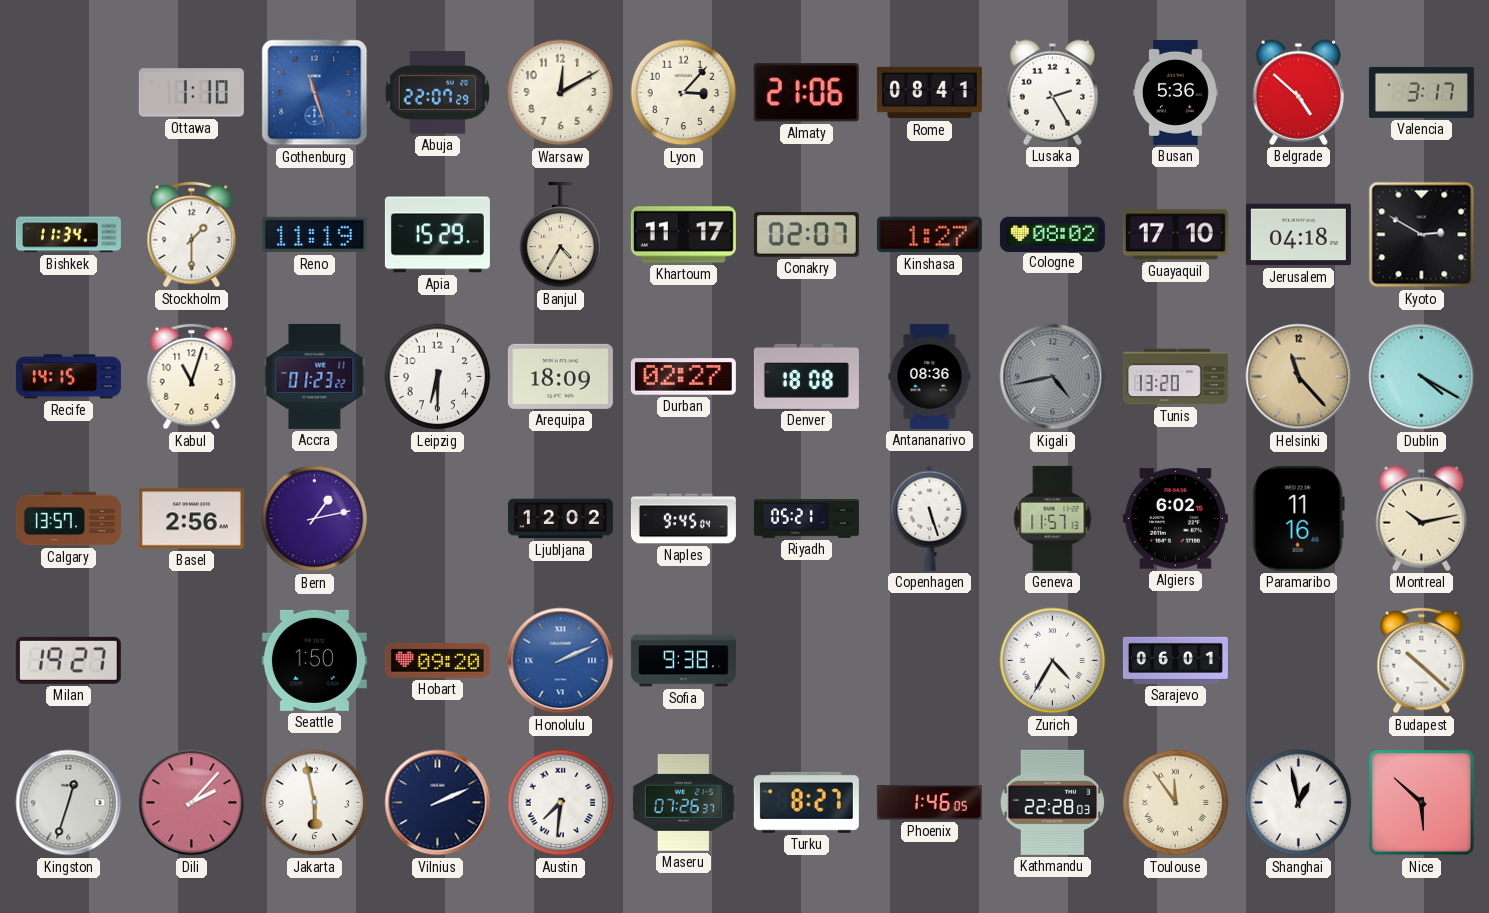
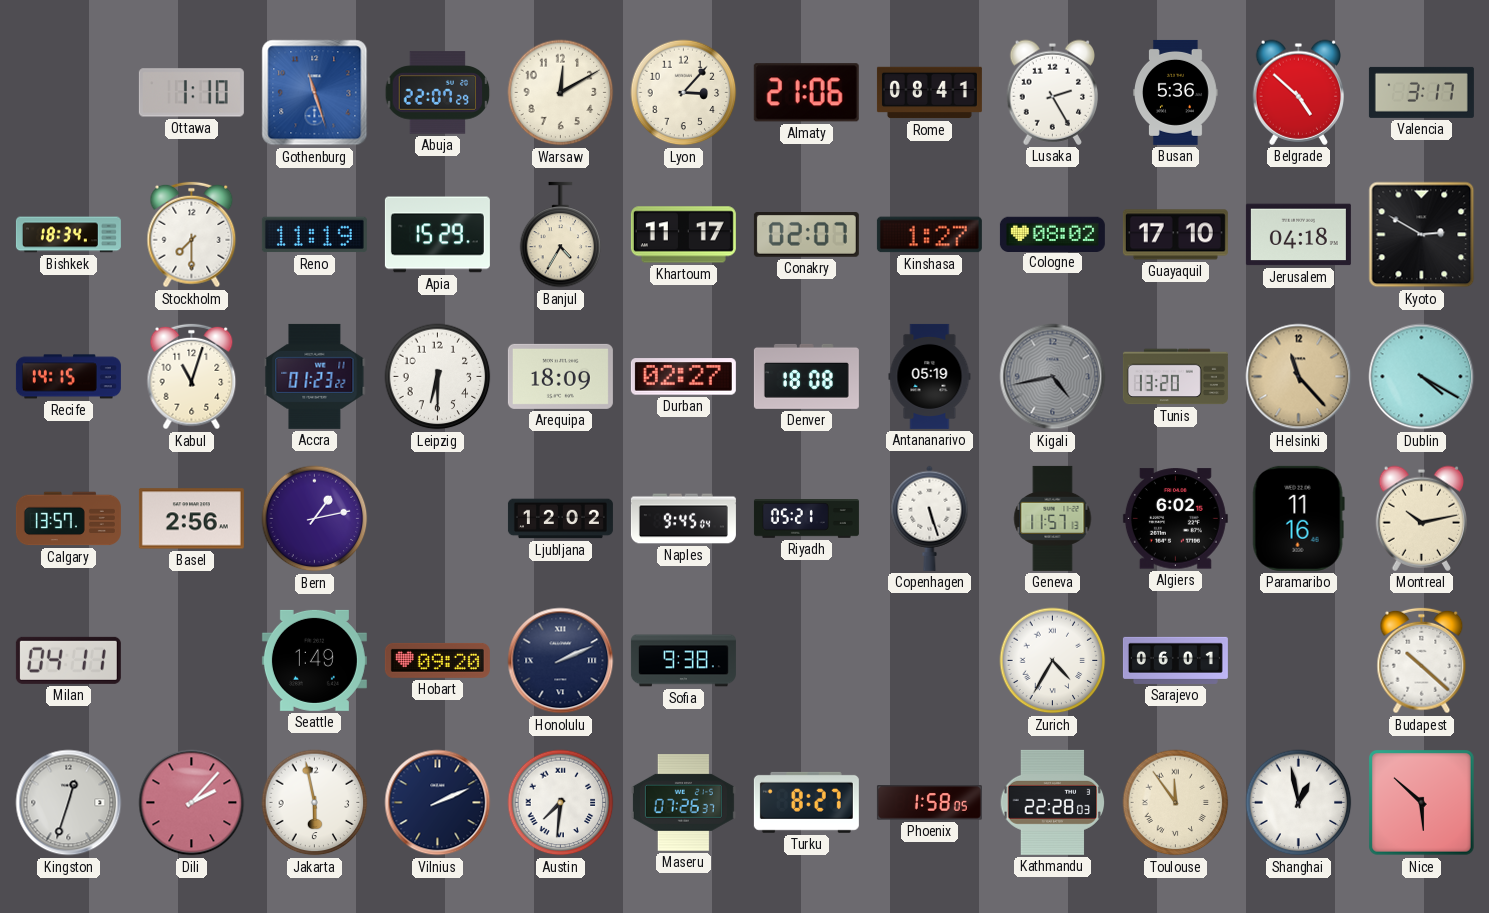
Bishkek: 11:34 -> 18:34 (68, 235)
Stockholm: 1:30 -> 7:30 (192, 235)
Antananarivo: 08:36 -> 05:19 (930, 376)
Milan: 19:27 -> 04:11 (68, 660)
Seattle: 1:50 -> 1:49 (314, 660)
Honolulu dial: blue -> navy (561, 661)
Phoenix: 1:46 -> 1:58 (929, 803)
